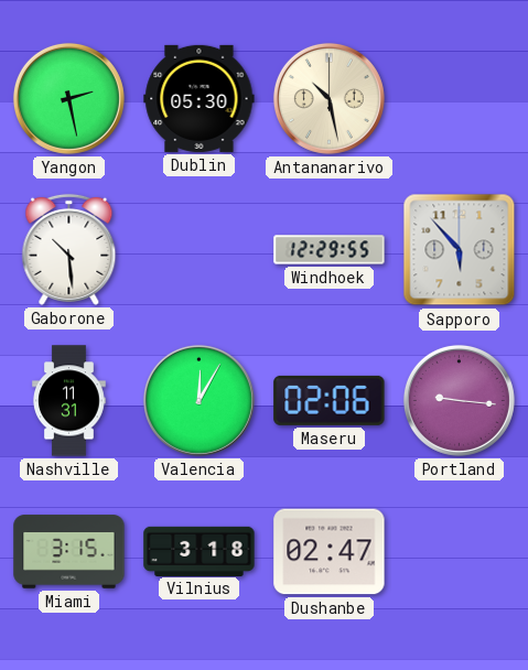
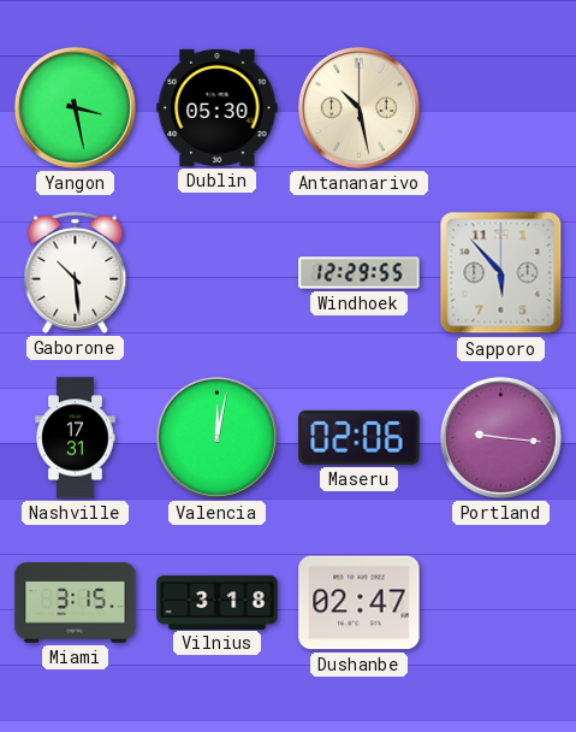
Yangon: 2:28 -> 3:28 (75, 107)
Nashville: 11:31 -> 17:31 (76, 438)
Valencia: 12:05 -> 12:02 (216, 437)
